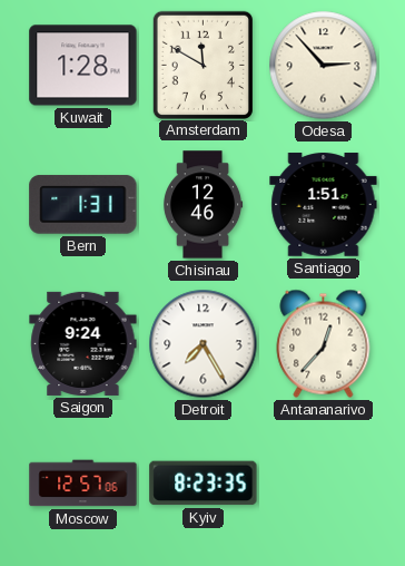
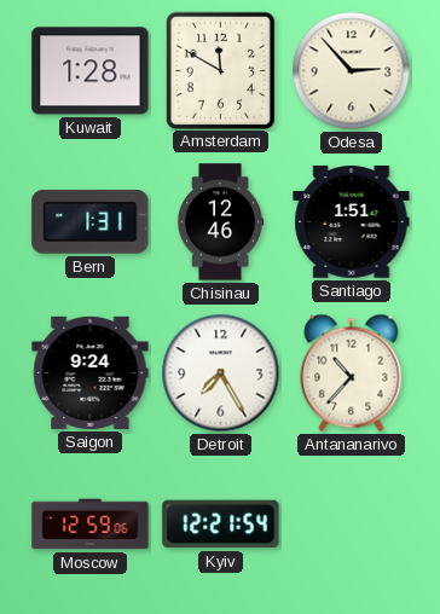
Antananarivo: 12:37 -> 10:37 (352, 372)
Moscow: 12:57 -> 12:59 (91, 525)
Kyiv: 8:23 -> 12:21 (221, 525)
